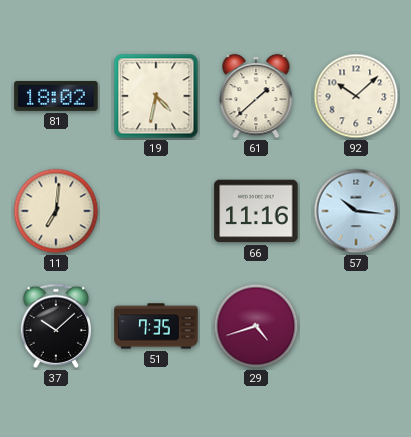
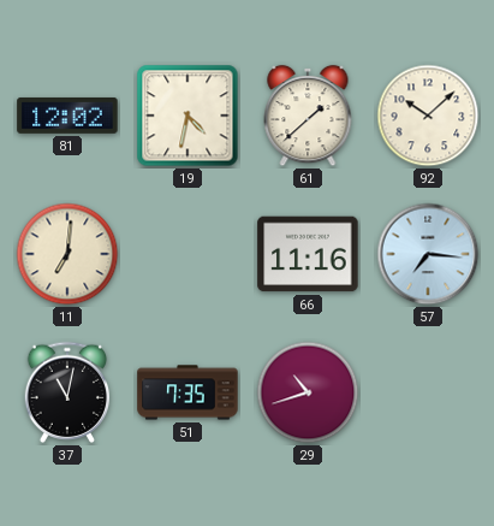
81: 18:02 -> 12:02 (67, 116)
57: 10:16 -> 7:16 (428, 254)
37: 10:08 -> 11:02 (67, 392)
29: 4:42 -> 10:42 (308, 392)
